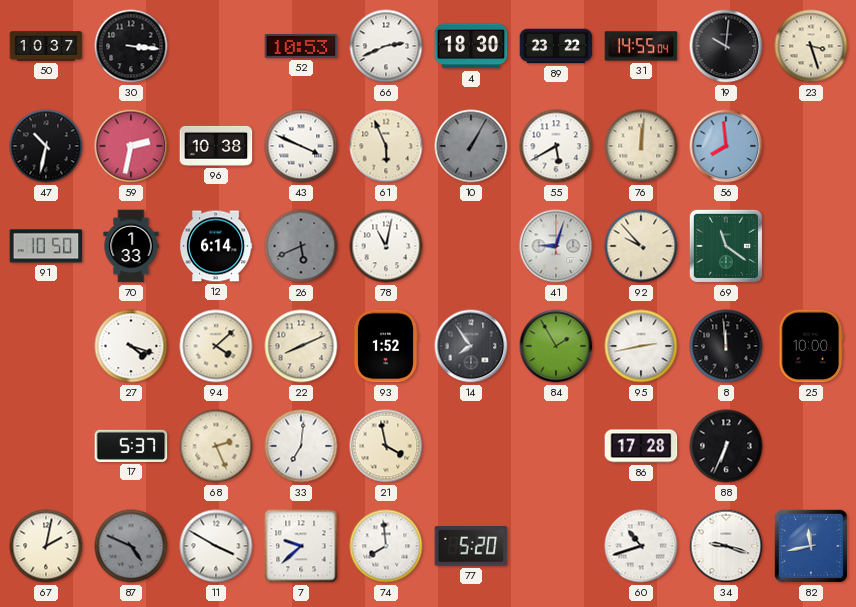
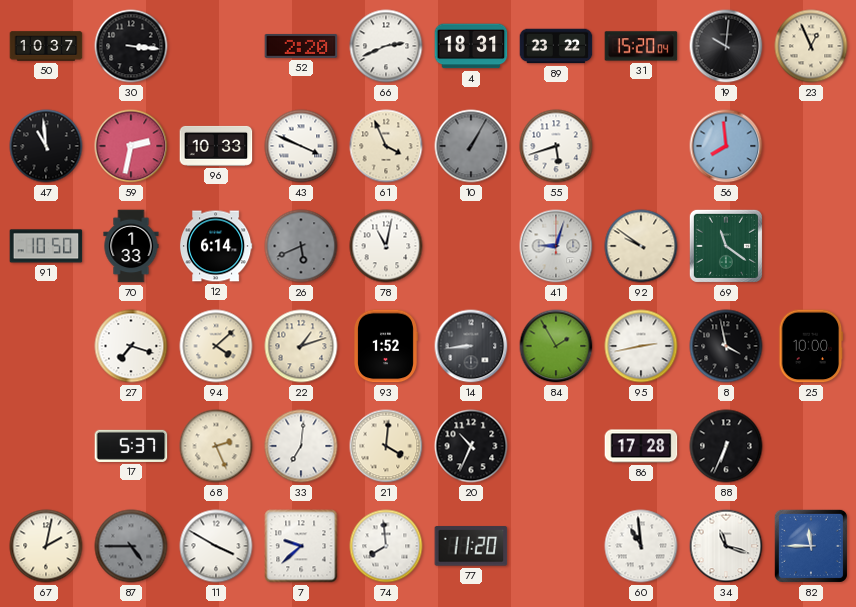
52: 10:53 -> 2:20 (301, 46)
4: 18:30 -> 18:31 (471, 46)
31: 14:55 -> 15:20 (641, 46)
23: 3:27 -> 12:56 (811, 46)
47: 10:32 -> 10:59 (46, 146)
96: 10:38 -> 10:33 (216, 146)
61: 5:56 -> 3:56 (386, 146)
55: 5:40 -> 5:42 (556, 146)
76: 12:01 -> none (641, 146)
92: 9:53 -> 9:51 (641, 246)
27: 4:18 -> 7:18 (131, 346)
22: 8:11 -> 1:12 (301, 346)
14: 7:54 -> 8:44 (471, 346)
8: 11:59 -> 3:58 (726, 346)
21: 3:58 -> 4:01 (386, 446)
20: none -> 10:34 (471, 446)
87: 4:49 -> 4:45 (131, 546)
77: 5:20 -> 11:20 (471, 546)
60: 10:42 -> 10:59 (641, 546)
34: 9:18 -> 11:18 (726, 546)
82: 11:43 -> 11:45 (811, 546)
